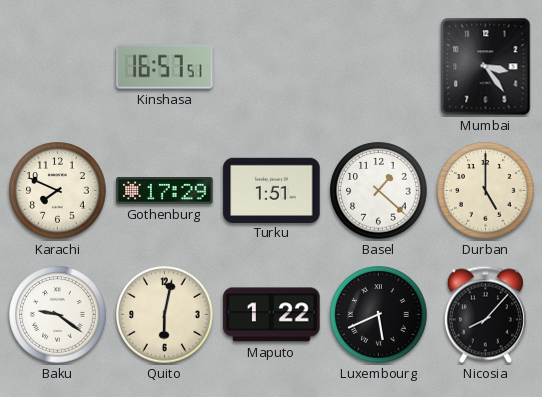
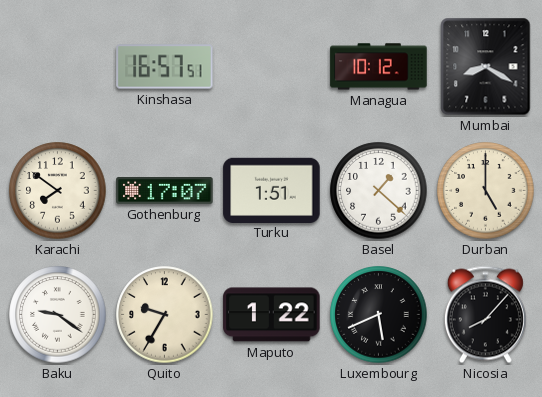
Managua: none -> 10:12 (379, 67)
Mumbai: 3:24 -> 8:20 (486, 67)
Karachi: 7:49 -> 7:51 (58, 191)
Gothenburg: 17:29 -> 17:07 (165, 191)
Quito: 6:02 -> 9:35 (165, 315)
